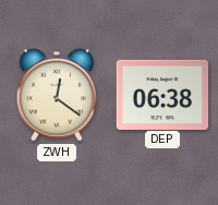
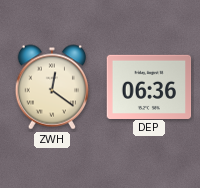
DEP: 06:38 -> 06:36 (149, 86)
